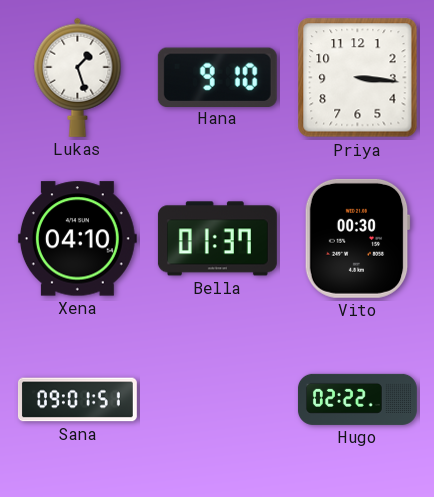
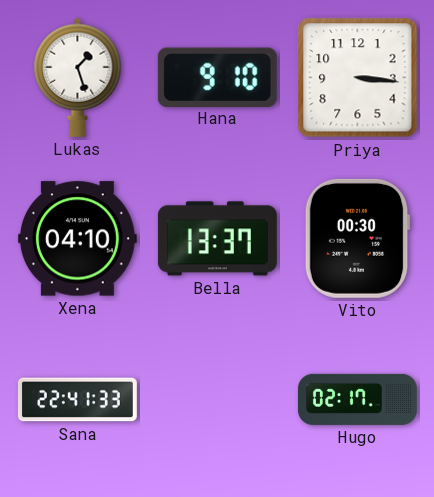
Bella: 01:37 -> 13:37 (217, 239)
Sana: 09:01 -> 22:41 (77, 400)
Hugo: 02:22 -> 02:17 (357, 399)
